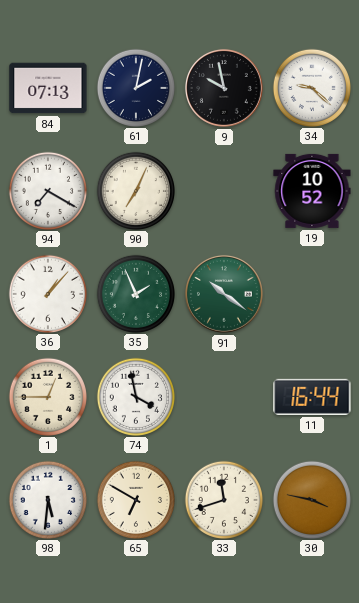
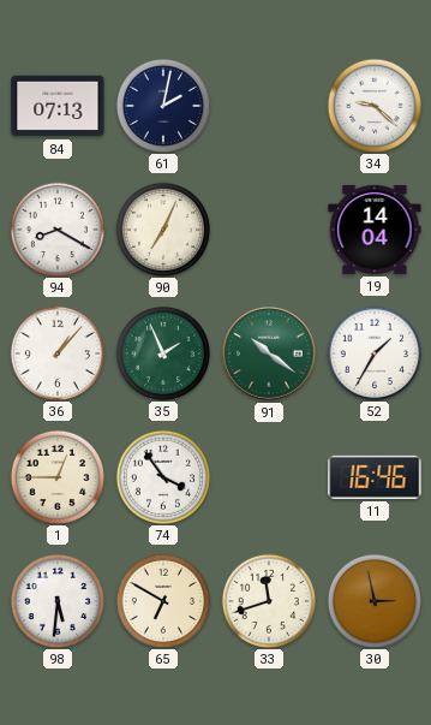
9: 9:58 -> none (224, 88)
94: 7:20 -> 8:20 (56, 228)
19: 10:52 -> 14:04 (375, 230)
52: none -> 1:35 (373, 352)
74: 3:58 -> 3:54 (162, 476)
11: 16:44 -> 16:46 (375, 477)
30: 3:47 -> 2:58 (373, 600)
